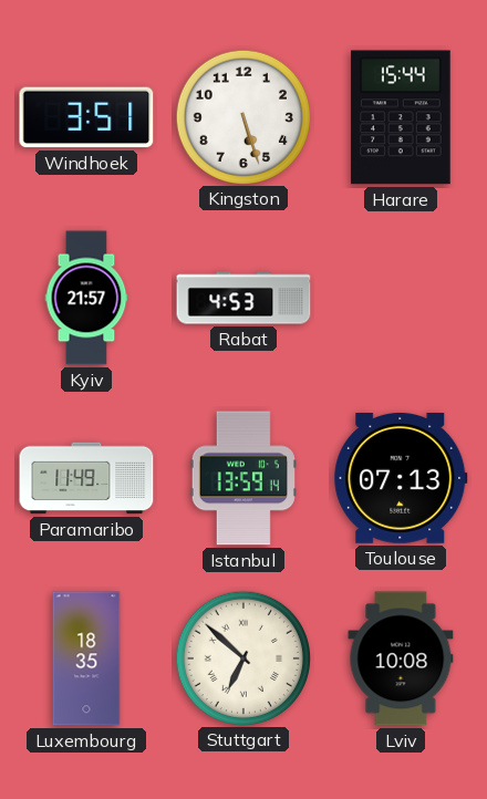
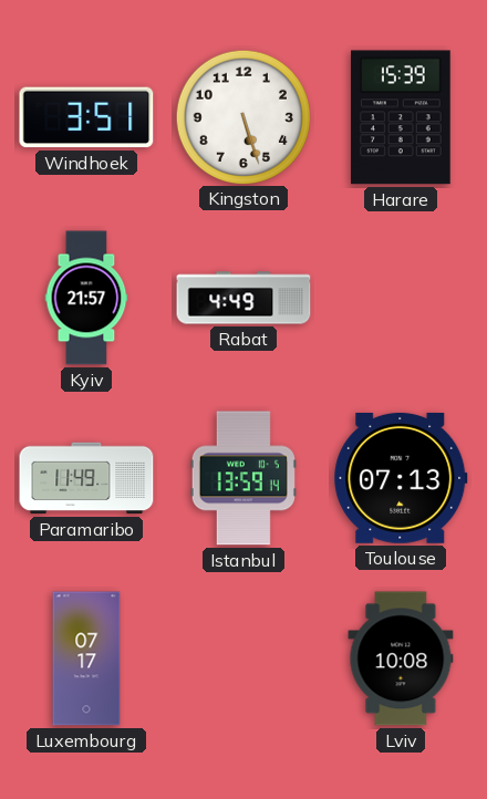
Harare: 15:44 -> 15:39 (401, 117)
Rabat: 4:53 -> 4:49 (244, 298)
Luxembourg: 18:35 -> 07:17 (86, 658)
Stuttgart: 6:52 -> none (242, 657)
